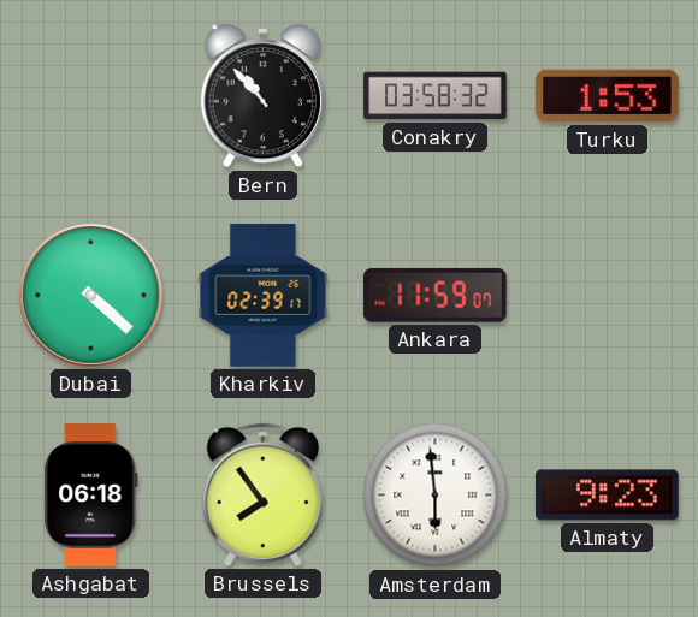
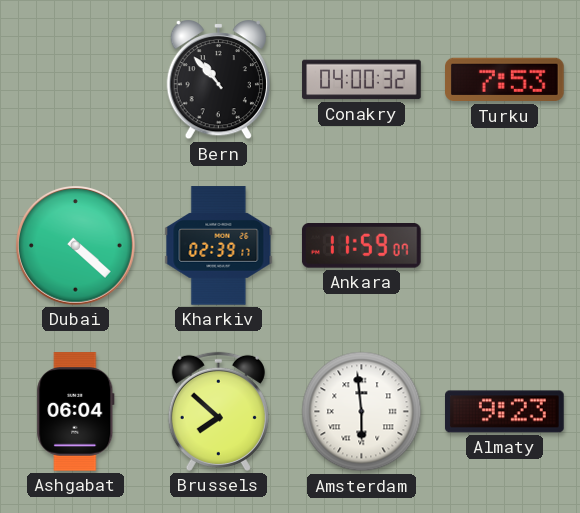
Conakry: 03:58 -> 04:00 (362, 80)
Turku: 1:53 -> 7:53 (505, 80)
Ashgabat: 06:18 -> 06:04 (76, 412)
Brussels: 7:54 -> 7:52 (218, 411)
